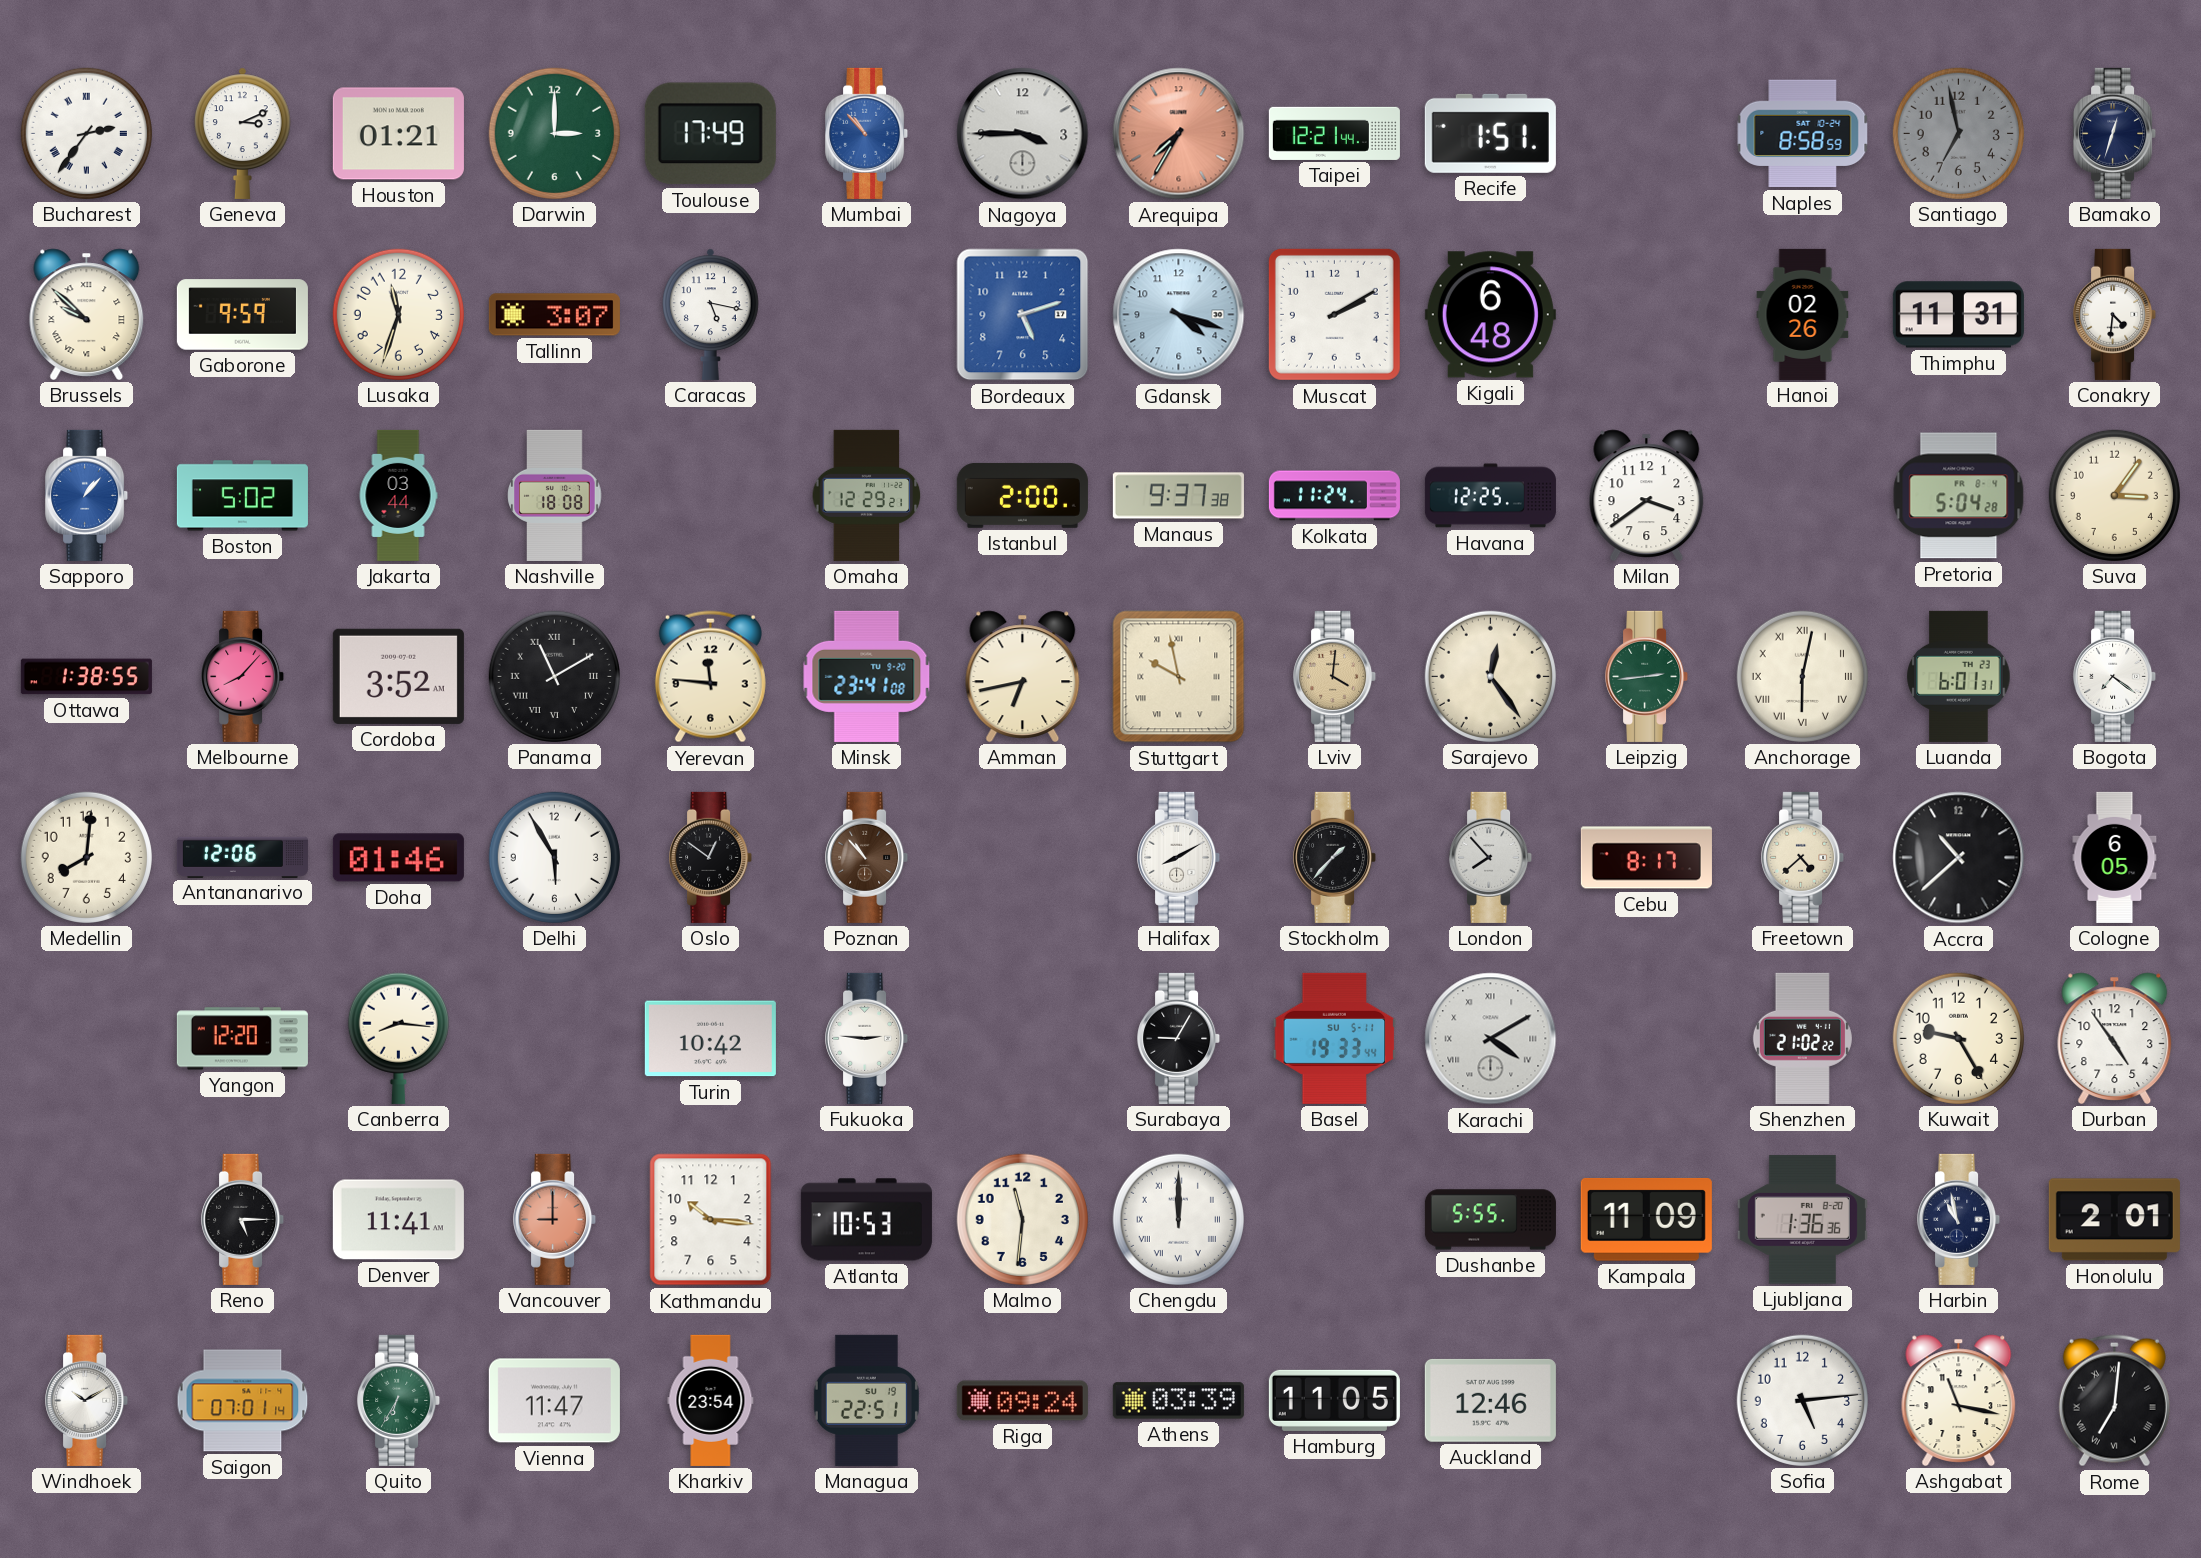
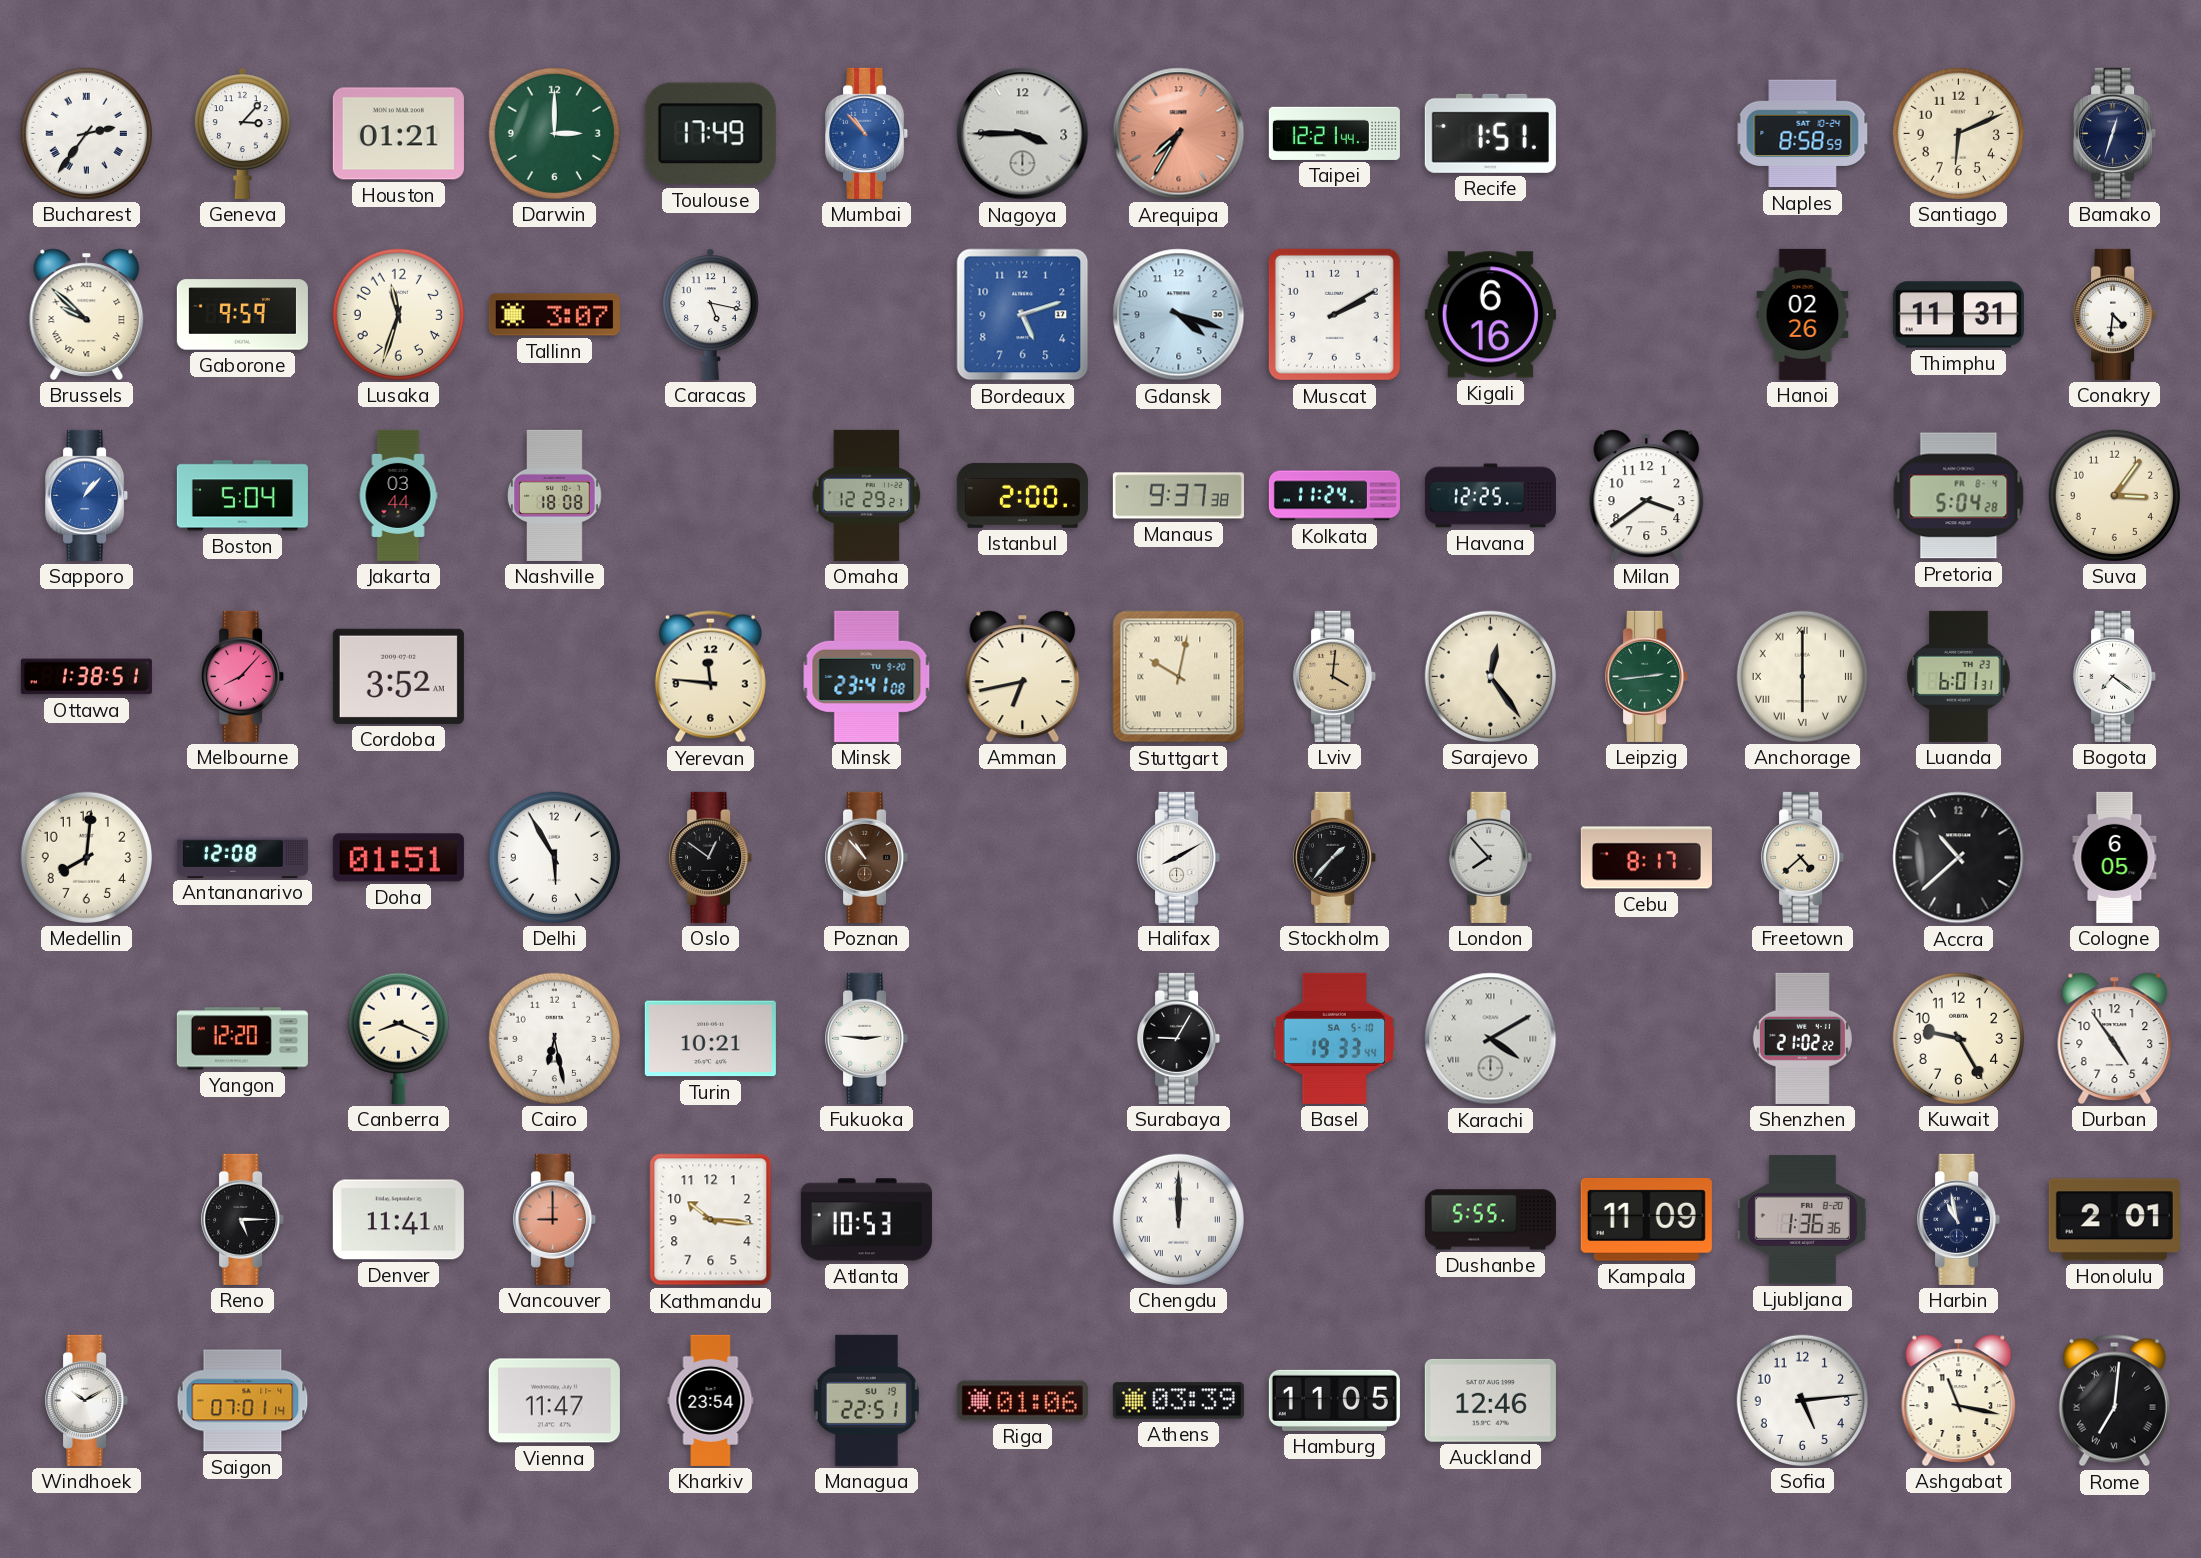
Geneva: 3:11 -> 3:07 (243, 133)
Santiago: 6:58 -> 6:11 (1958, 133)
Santiago dial: grey -> cream (1958, 133)
Kigali: 6:48 -> 6:16 (1490, 315)
Boston: 5:02 -> 5:04 (242, 496)
Ottawa: 1:38:55 -> 1:38:51 (86, 677)
Panama: 11:10 -> none (554, 676)
Stuttgart: 9:58 -> 10:02 (1179, 677)
Anchorage: 6:02 -> 6:00 (1802, 676)
Antananarivo: 12:06 -> 12:08 (242, 857)
Doha: 01:46 -> 01:51 (398, 858)
Canberra: 8:16 -> 8:19 (398, 1038)
Cairo: none -> 6:28 (554, 1038)
Turin: 10:42 -> 10:21 (710, 1039)
Basel date: SU 5-11 -> SA 5-10 (1335, 1038)
Malmo: 11:31 -> none (1022, 1219)
Quito: 6:35 -> none (399, 1400)
Riga: 09:24 -> 01:06 (1022, 1401)
